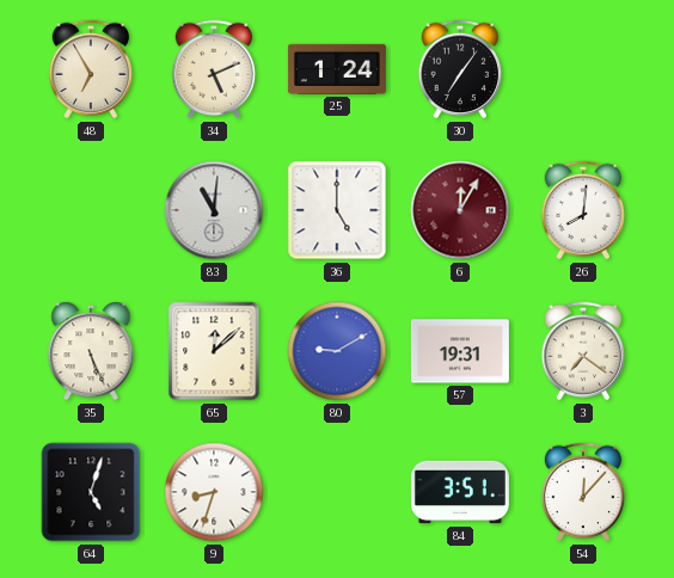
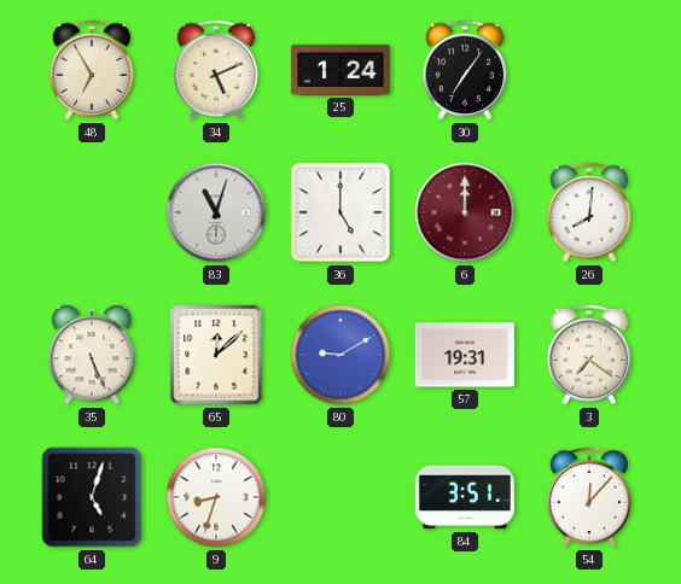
83: 11:01 -> 11:03 (216, 212)
6: 12:05 -> 12:00 (465, 212)
